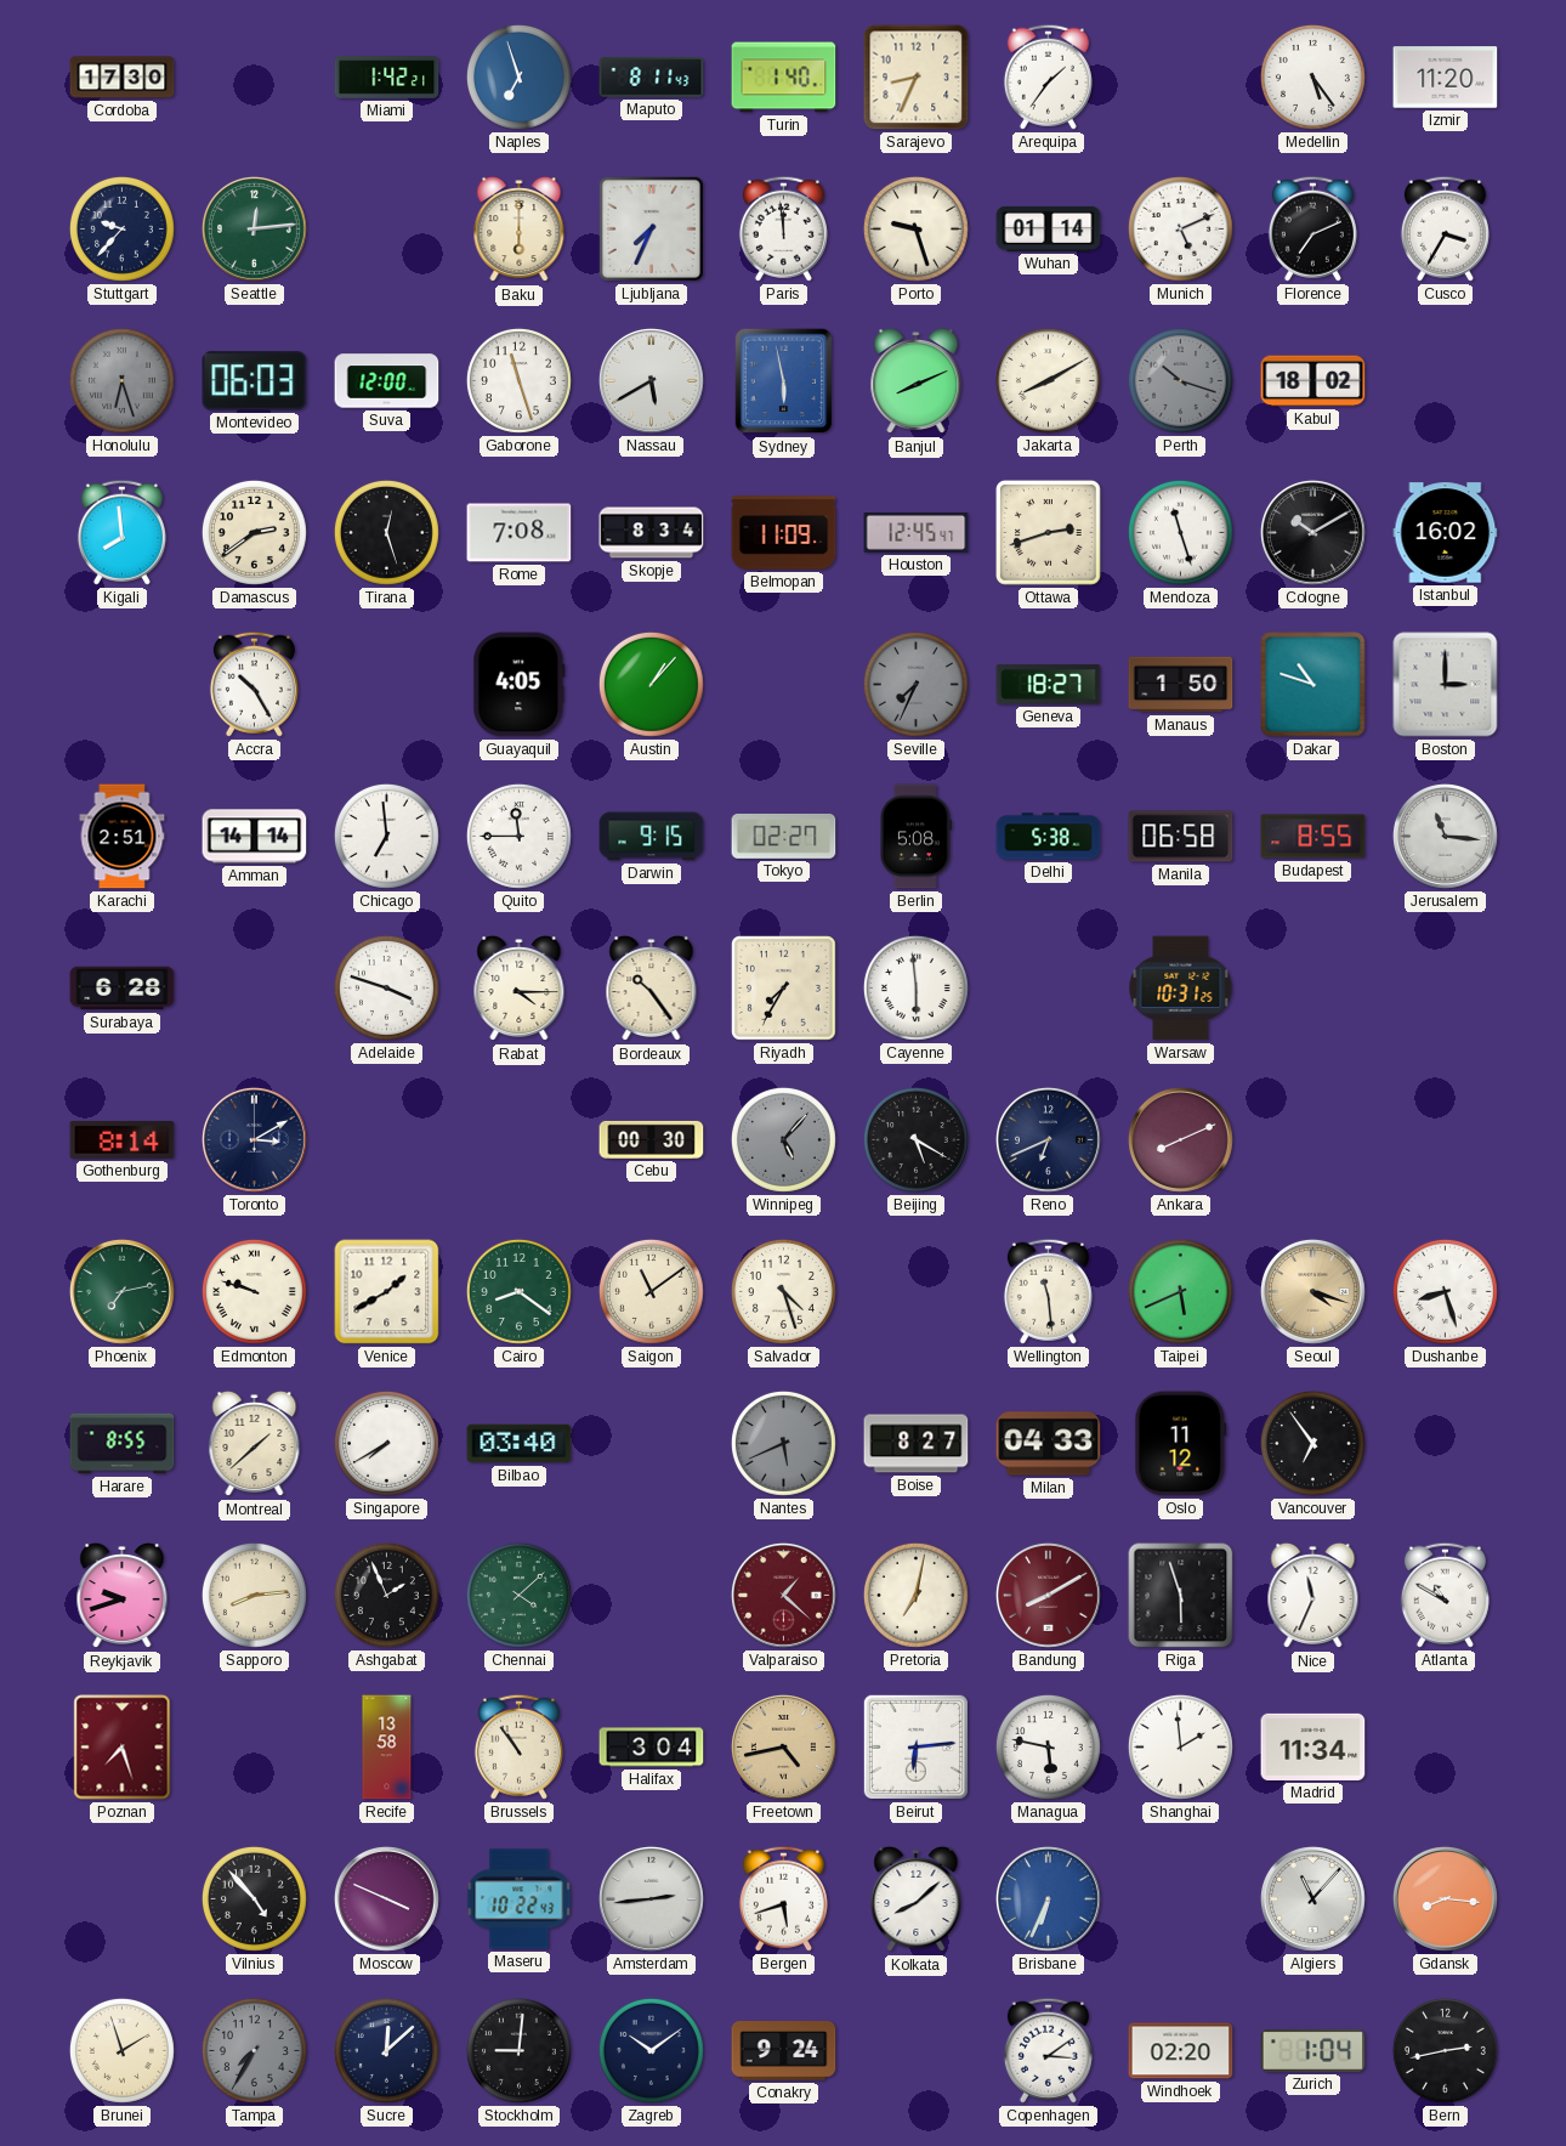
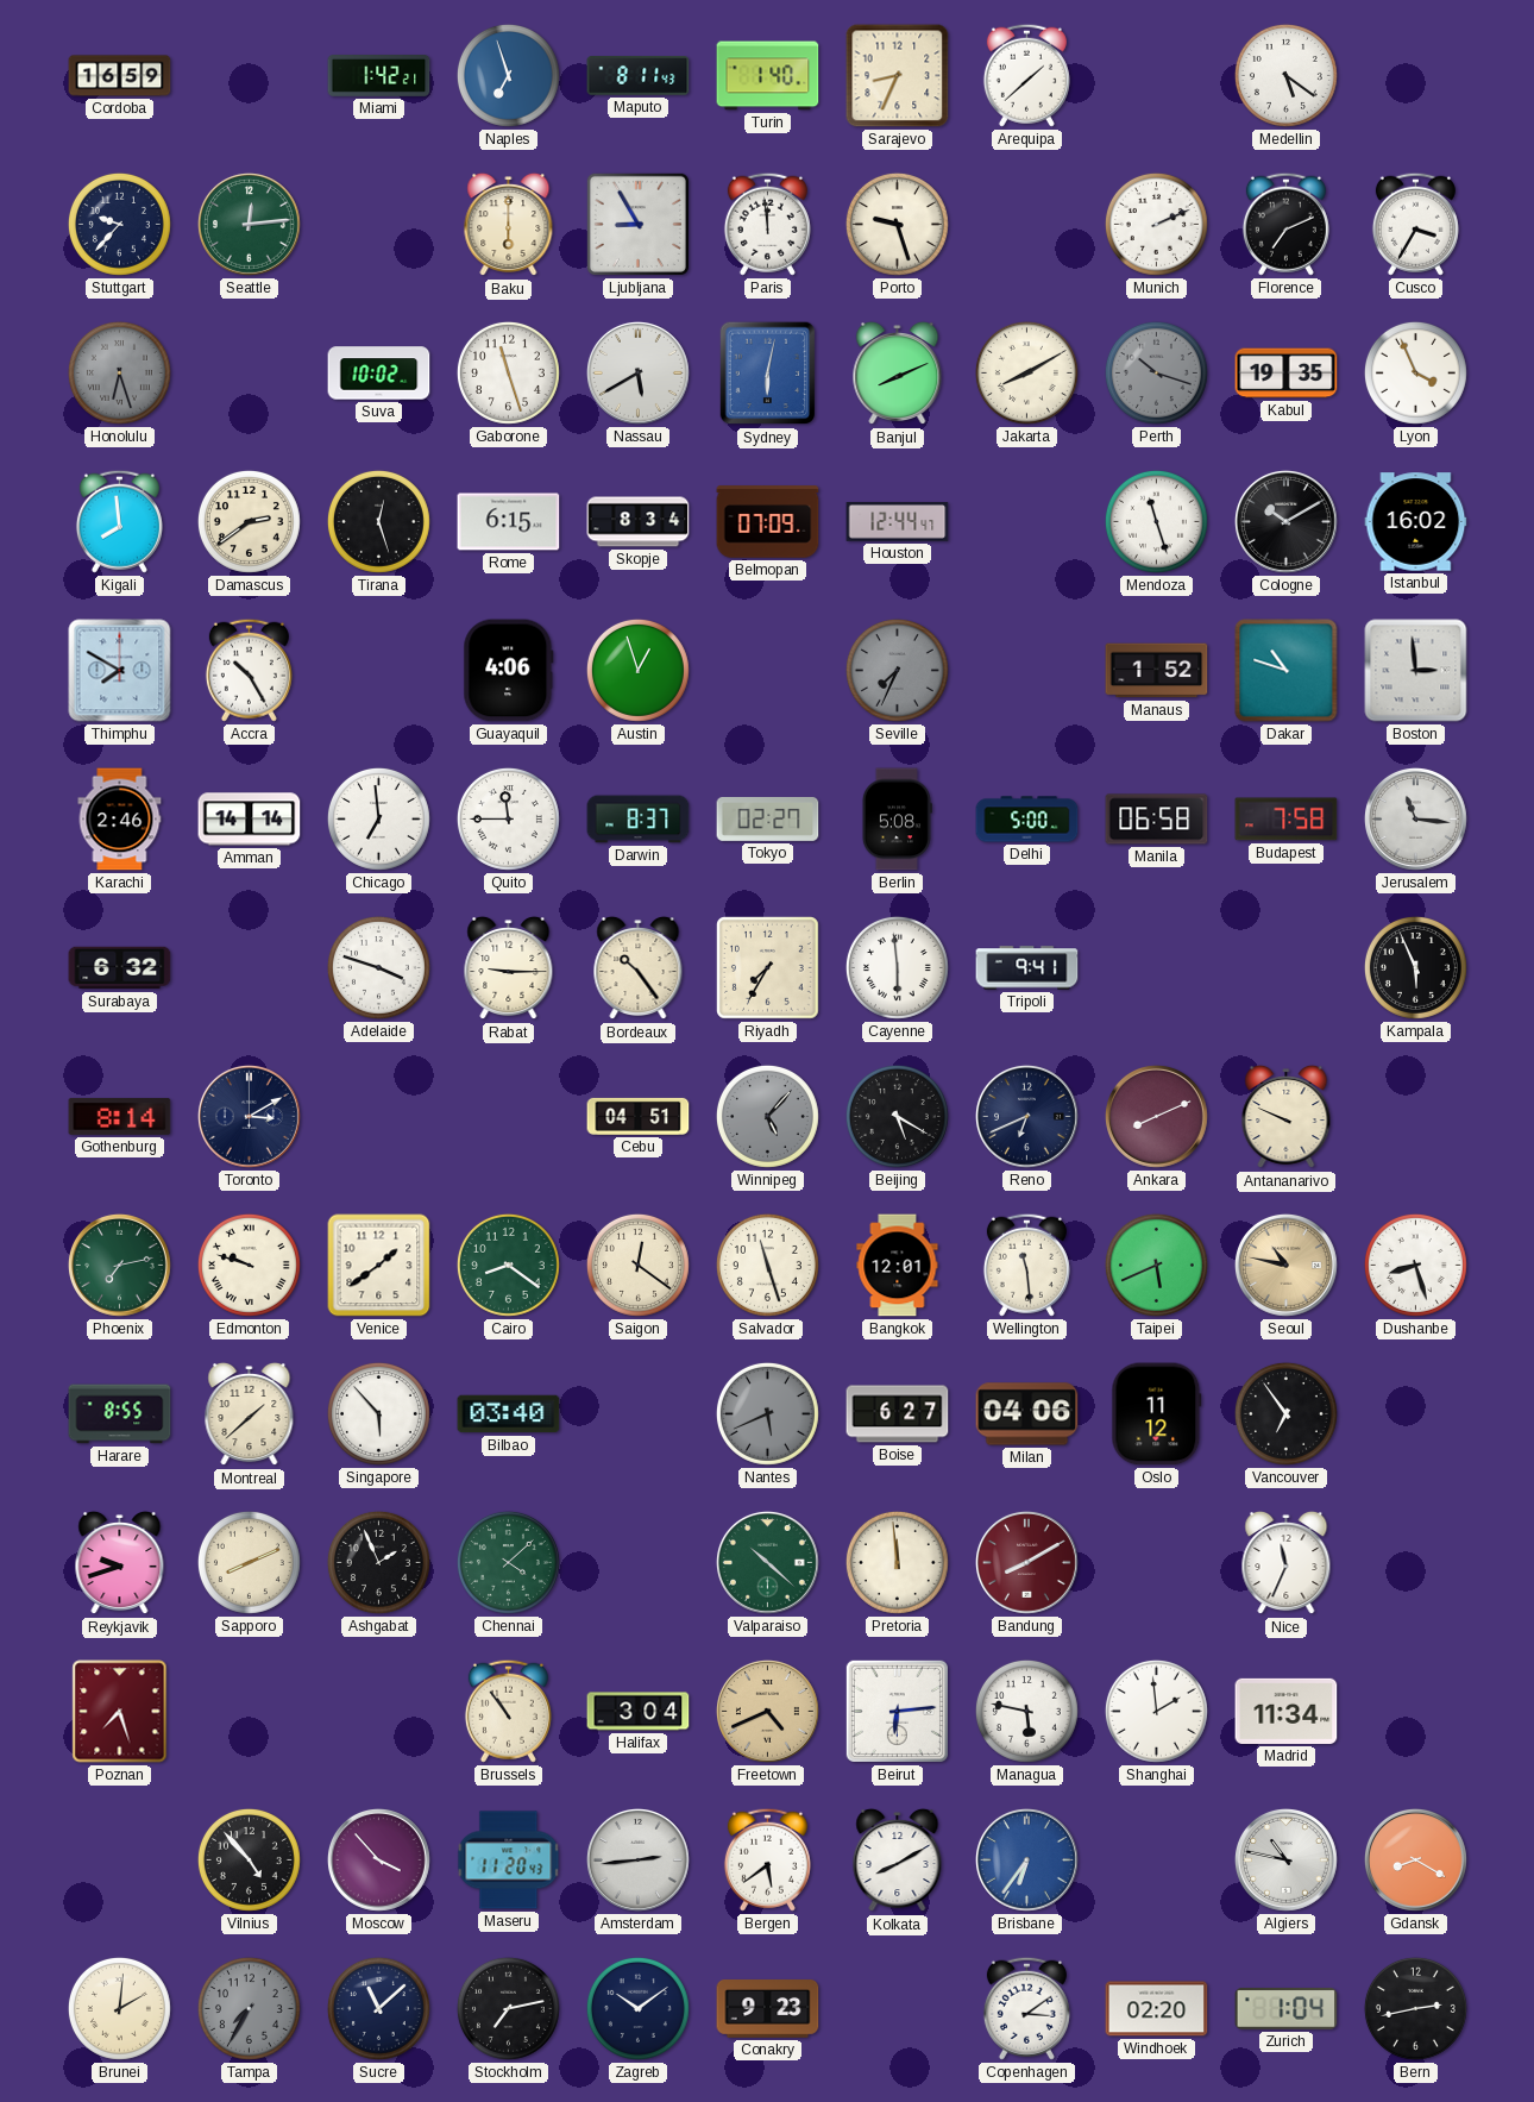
Cordoba: 17:30 -> 16:59 (120, 76)
Arequipa: 1:36 -> 1:38 (1026, 75)
Medellin: 5:24 -> 5:21 (1285, 75)
Izmir: 11:20 -> none (1446, 78)
Ljubljana: 7:34 -> 8:55 (637, 224)
Wuhan: 01:14 -> none (1049, 228)
Munich: 5:11 -> 2:11 (1156, 224)
Montevideo: 06:03 -> none (255, 381)
Suva: 12:00 -> 10:02 (379, 374)
Sydney: 5:58 -> 6:02 (768, 374)
Kabul: 18:02 -> 19:35 (1287, 374)
Lyon: none -> 3:56 (1415, 372)
Rome: 7:08 -> 6:15 (509, 522)
Belmopan: 11:09 -> 07:09 (768, 522)
Houston: 12:45 -> 12:44 (898, 522)
Ottawa: 2:42 -> none (1049, 533)
Thimphu: none -> 7:50 (120, 671)
Guayaquil: 4:05 -> 4:06 (509, 671)
Austin: 1:07 -> 12:57 (637, 670)
Geneva: 18:27 -> none (1049, 685)
Manaus: 1:50 -> 1:52 (1157, 671)
Boston: 3:00 -> 2:59 (1416, 671)
Karachi: 2:51 -> 2:46 (120, 820)
Darwin: 9:15 -> 8:37 (639, 820)
Delhi: 5:38 -> 5:00 (1027, 820)
Budapest: 8:55 -> 7:58 (1287, 820)
Surabaya: 6:28 -> 6:32 (120, 968)
Rabat: 4:15 -> 9:15 (509, 968)
Tripoli: none -> 9:41 (1027, 968)
Warsaw: 10:31 -> none (1181, 989)
Kampala: none -> 5:56 (1415, 967)
Cebu: 00:30 -> 04:51 (639, 1116)
Antananarivo: none -> 9:49 (1287, 1117)
Venice: 1:40 -> 1:39 (379, 1266)
Saigon: 11:09 -> 12:21 (637, 1265)
Salvador: 4:27 -> 11:27 (767, 1265)
Bangkok: none -> 12:01 (898, 1266)
Seoul: 4:18 -> 10:47 (1285, 1265)
Singapore: 7:40 -> 5:53 (378, 1413)
Boise: 8:27 -> 6:27 (898, 1414)
Milan: 04:33 -> 04:06 (1027, 1414)
Sapporo: 8:14 -> 8:11 (249, 1562)
Valparaiso: 1:22 -> 10:22 (767, 1562)
Valparaiso dial: burgundy -> green (767, 1562)
Pretoria: 7:02 -> 11:59 (897, 1562)
Riga: 5:57 -> none (1181, 1596)
Atlanta: 10:50 -> none (1445, 1595)
Recife: 13:58 -> none (387, 1748)
Freetown: 4:43 -> 4:41 (767, 1711)
Moscow: 3:49 -> 3:53 (378, 1859)
Maseru: 10:22 -> 11:20 (509, 1861)
Bergen: 5:42 -> 5:39 (767, 1859)
Kolkata: 8:08 -> 8:10 (898, 1861)
Brisbane: 6:34 -> 6:36 (1026, 1859)
Algiers: 11:07 -> 10:47 (1285, 1859)
Gdansk: 8:16 -> 8:20 (1415, 1859)
Brunei: 1:57 -> 2:01 (119, 2008)
Sucre: 12:08 -> 11:08 (378, 2008)
Stockholm: 9:01 -> 7:13 (508, 2008)
Conakry: 9:24 -> 9:23 (768, 2009)
